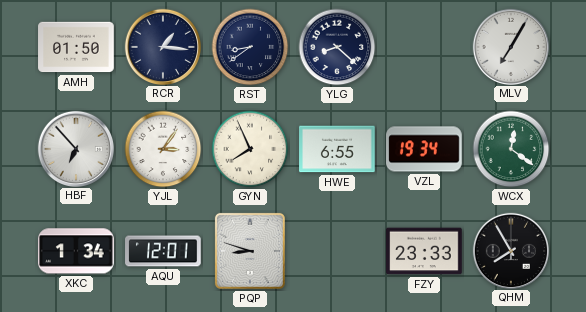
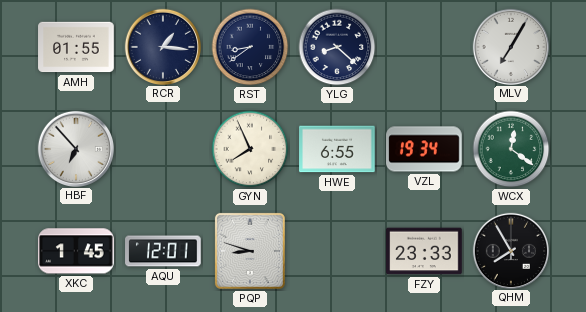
AMH: 01:50 -> 01:55 (76, 47)
YJL: 3:06 -> none (163, 149)
XKC: 1:34 -> 1:45 (76, 251)
